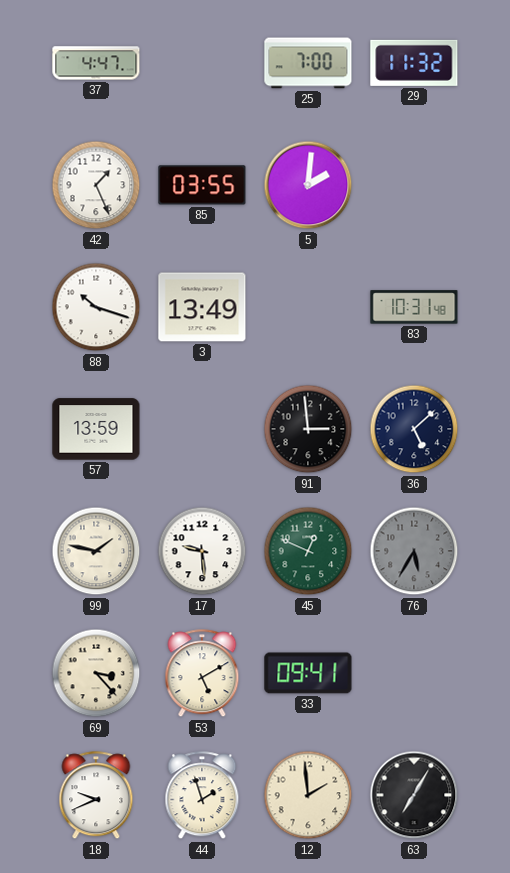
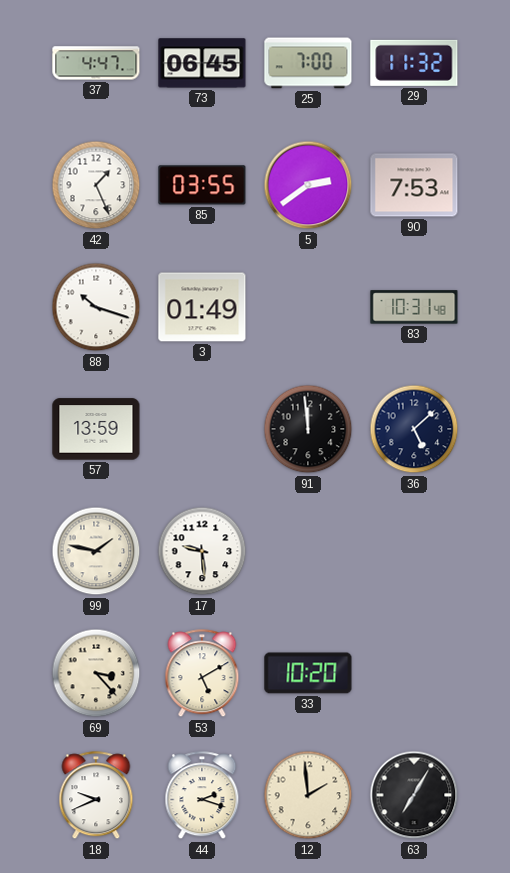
73: none -> 06:45 (202, 63)
5: 2:01 -> 2:39 (308, 185)
90: none -> 7:53 (414, 185)
3: 13:49 -> 01:49 (202, 307)
91: 2:59 -> 11:59 (308, 429)
45: 12:49 -> none (308, 551)
76: 5:35 -> none (414, 551)
33: 09:41 -> 10:20 (308, 673)
44: 1:57 -> 2:18 (202, 796)
